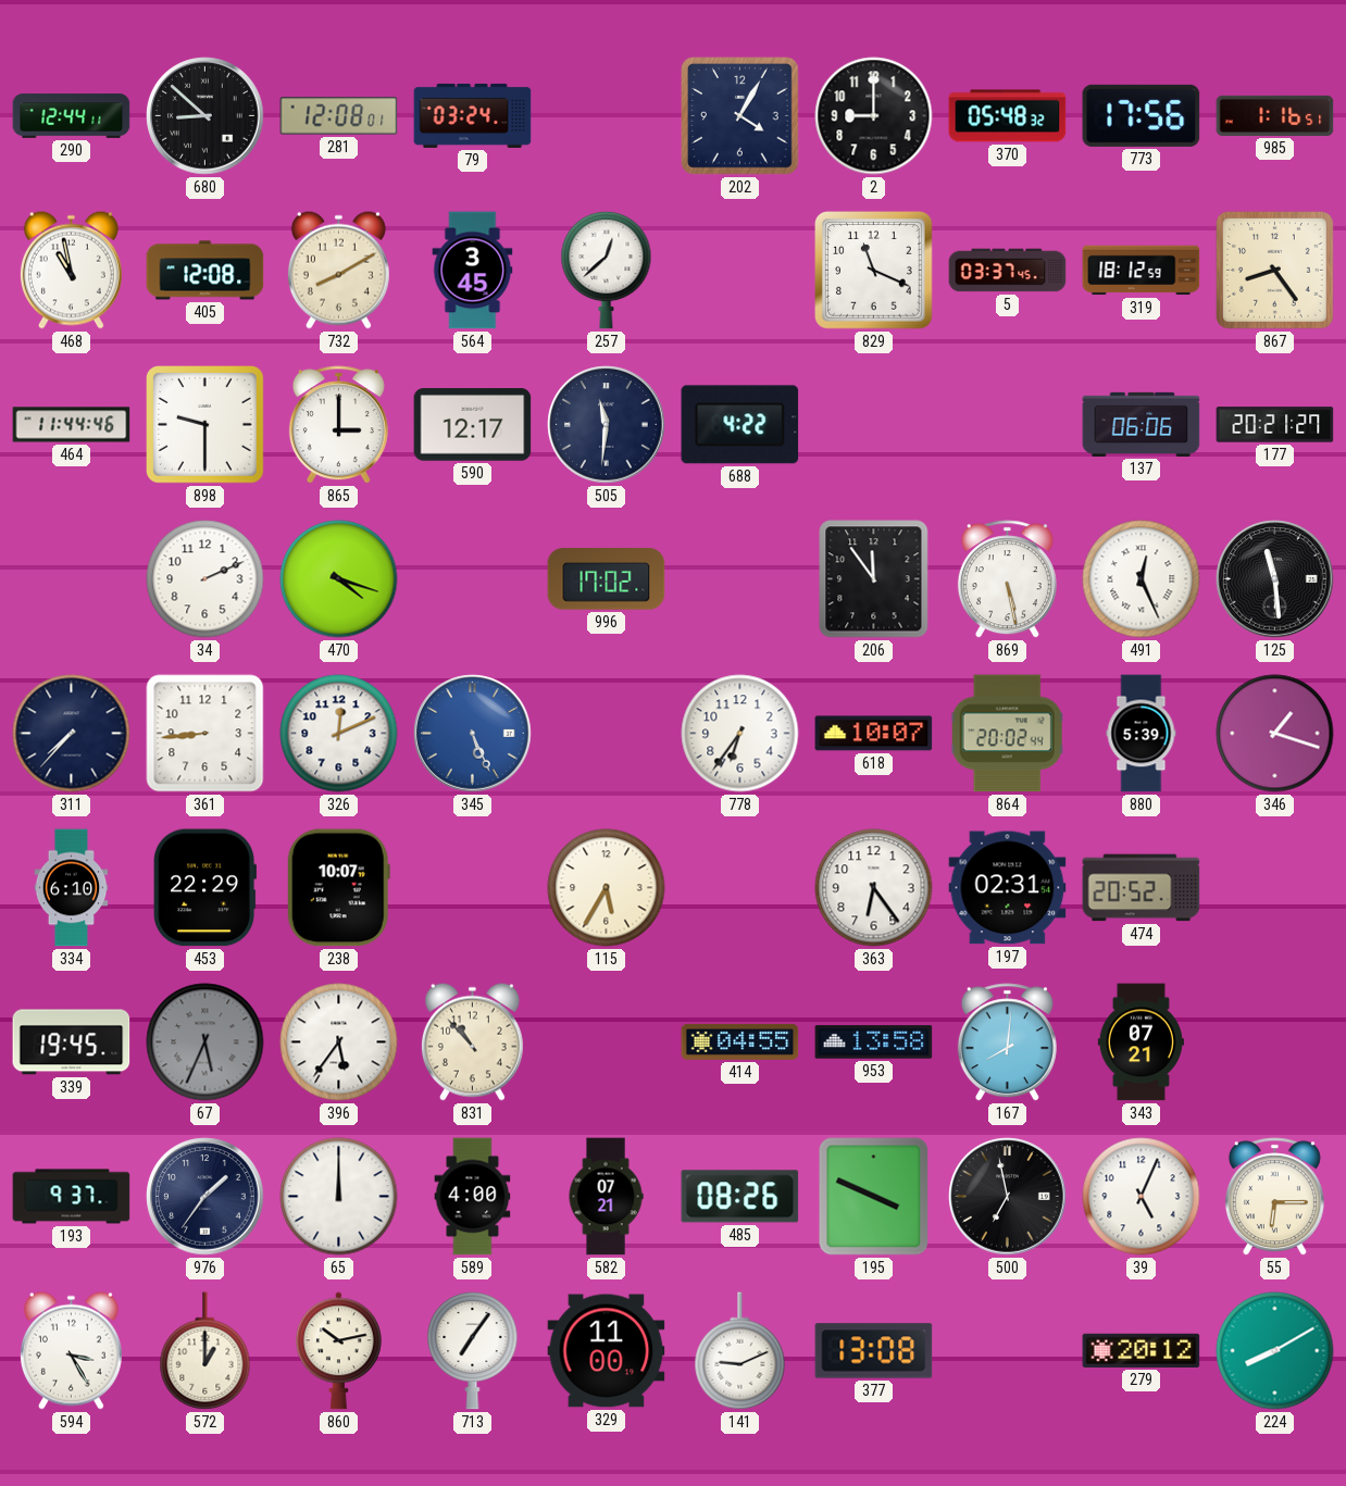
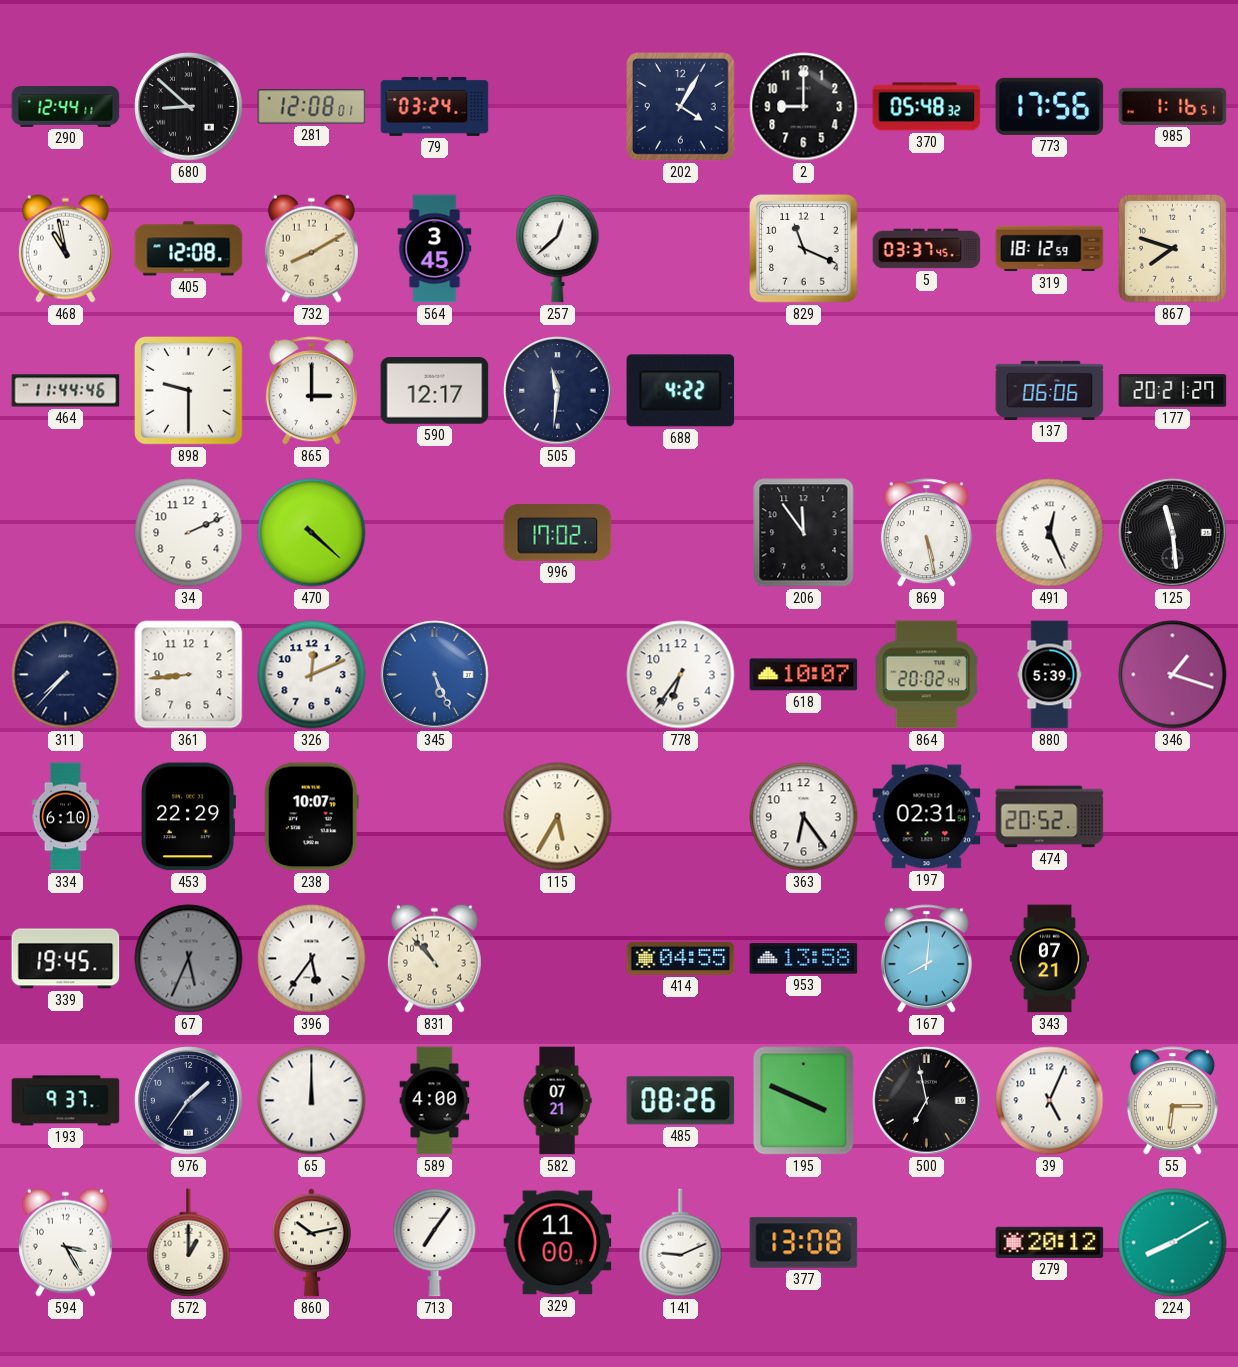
867: 8:24 -> 7:48 (1173, 249)
470: 4:18 -> 4:22 (312, 533)
